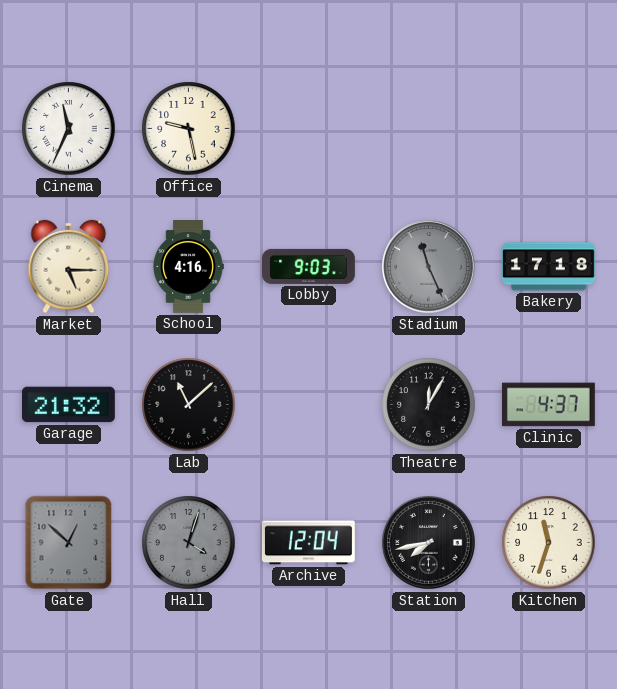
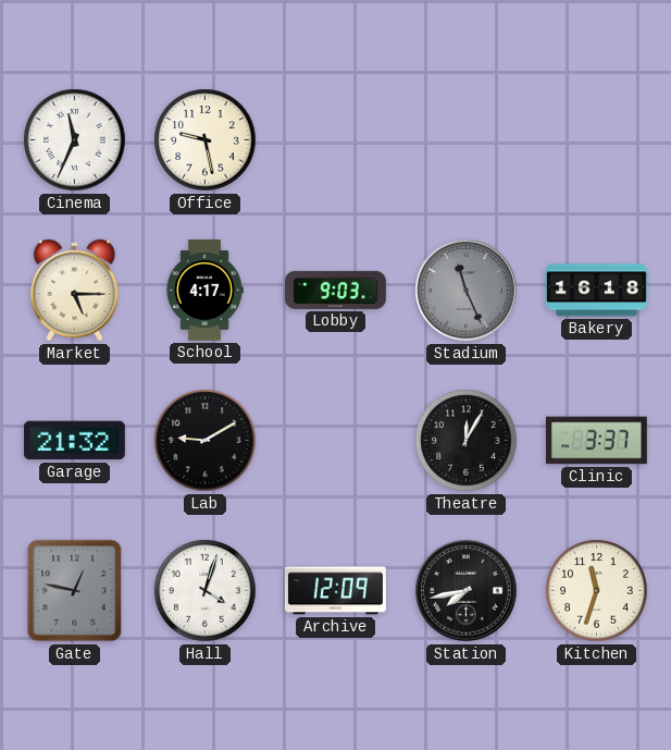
School: 4:16 -> 4:17 (204, 291)
Bakery: 17:18 -> 16:18 (597, 291)
Lab: 11:08 -> 9:10 (206, 441)
Clinic: 4:37 -> 3:37 (596, 441)
Gate: 12:52 -> 12:47 (75, 591)
Hall dial: grey -> white (206, 591)
Archive: 12:04 -> 12:09 (335, 591)
